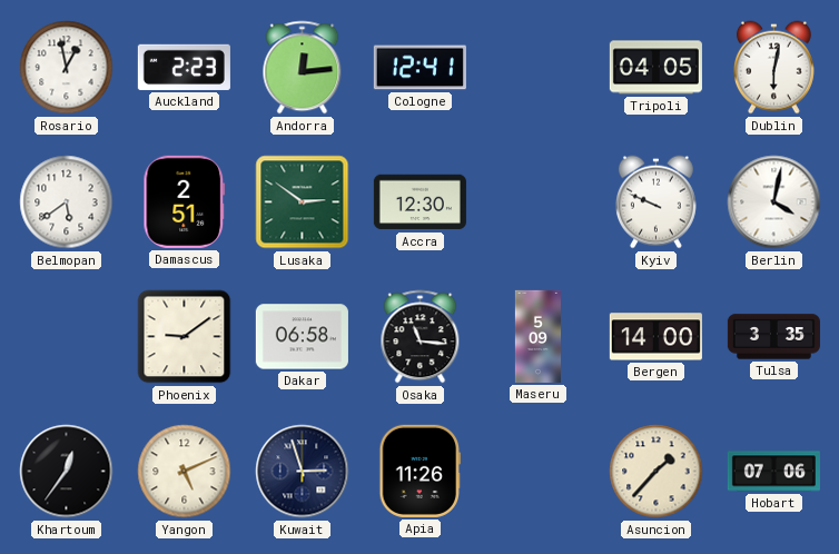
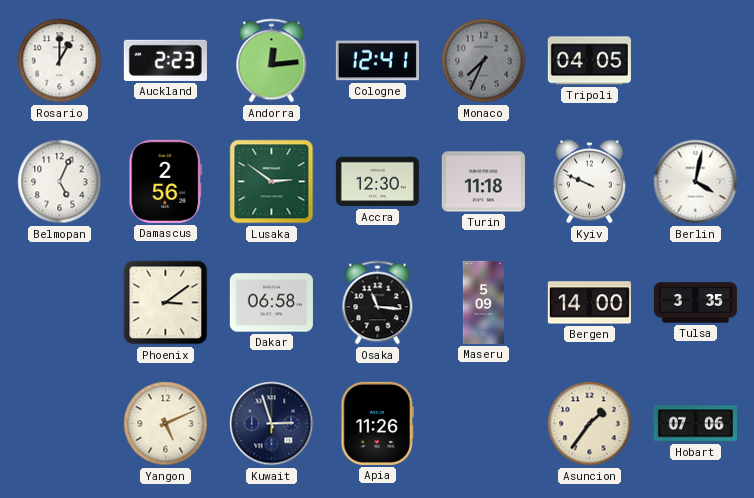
Rosario: 12:58 -> 1:00 (60, 61)
Monaco: none -> 7:34 (484, 61)
Dublin: 6:02 -> none (773, 68)
Belmopan: 5:39 -> 5:04 (60, 182)
Damascus: 2:51 -> 2:56 (166, 181)
Turin: none -> 11:18 (483, 182)
Phoenix: 9:09 -> 3:09 (166, 303)
Khartoum: 12:36 -> none (67, 472)
Asuncion: 1:37 -> 1:36 (590, 424)
